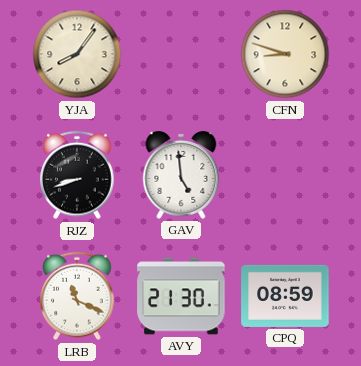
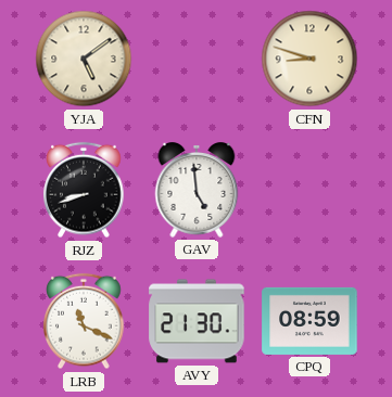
YJA: 8:06 -> 5:09 (84, 59)
